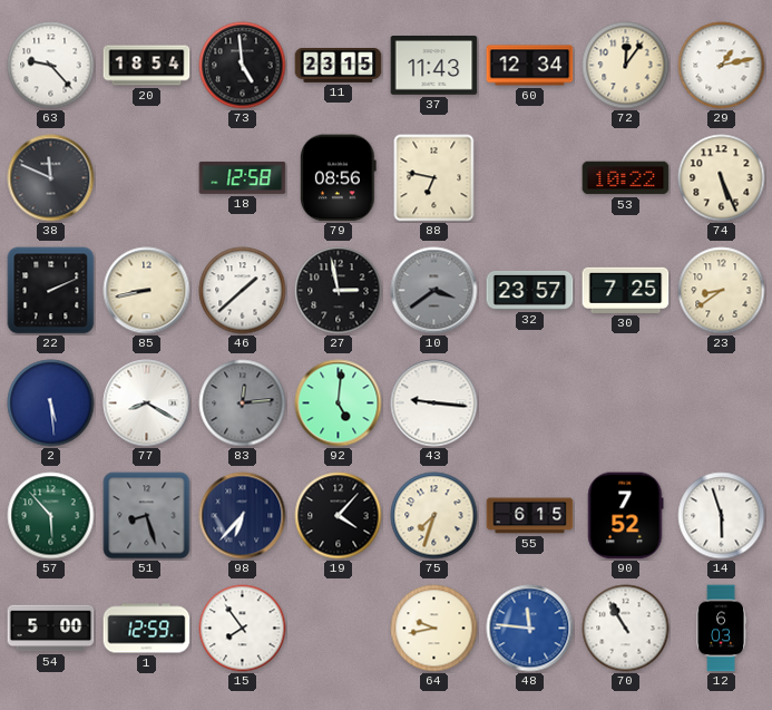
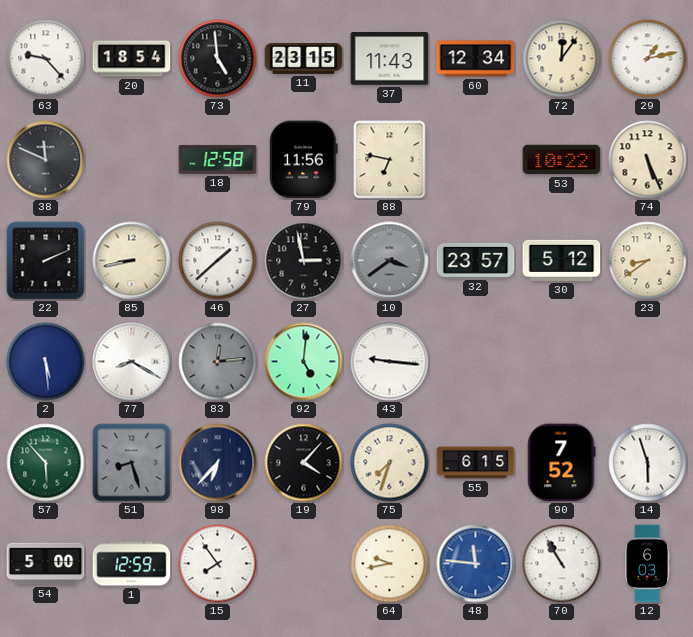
79: 08:56 -> 11:56 (303, 160)
30: 7:25 -> 5:12 (562, 260)
